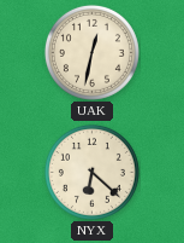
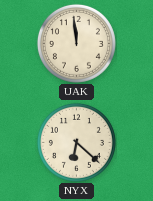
UAK: 12:32 -> 11:59 (76, 43)
